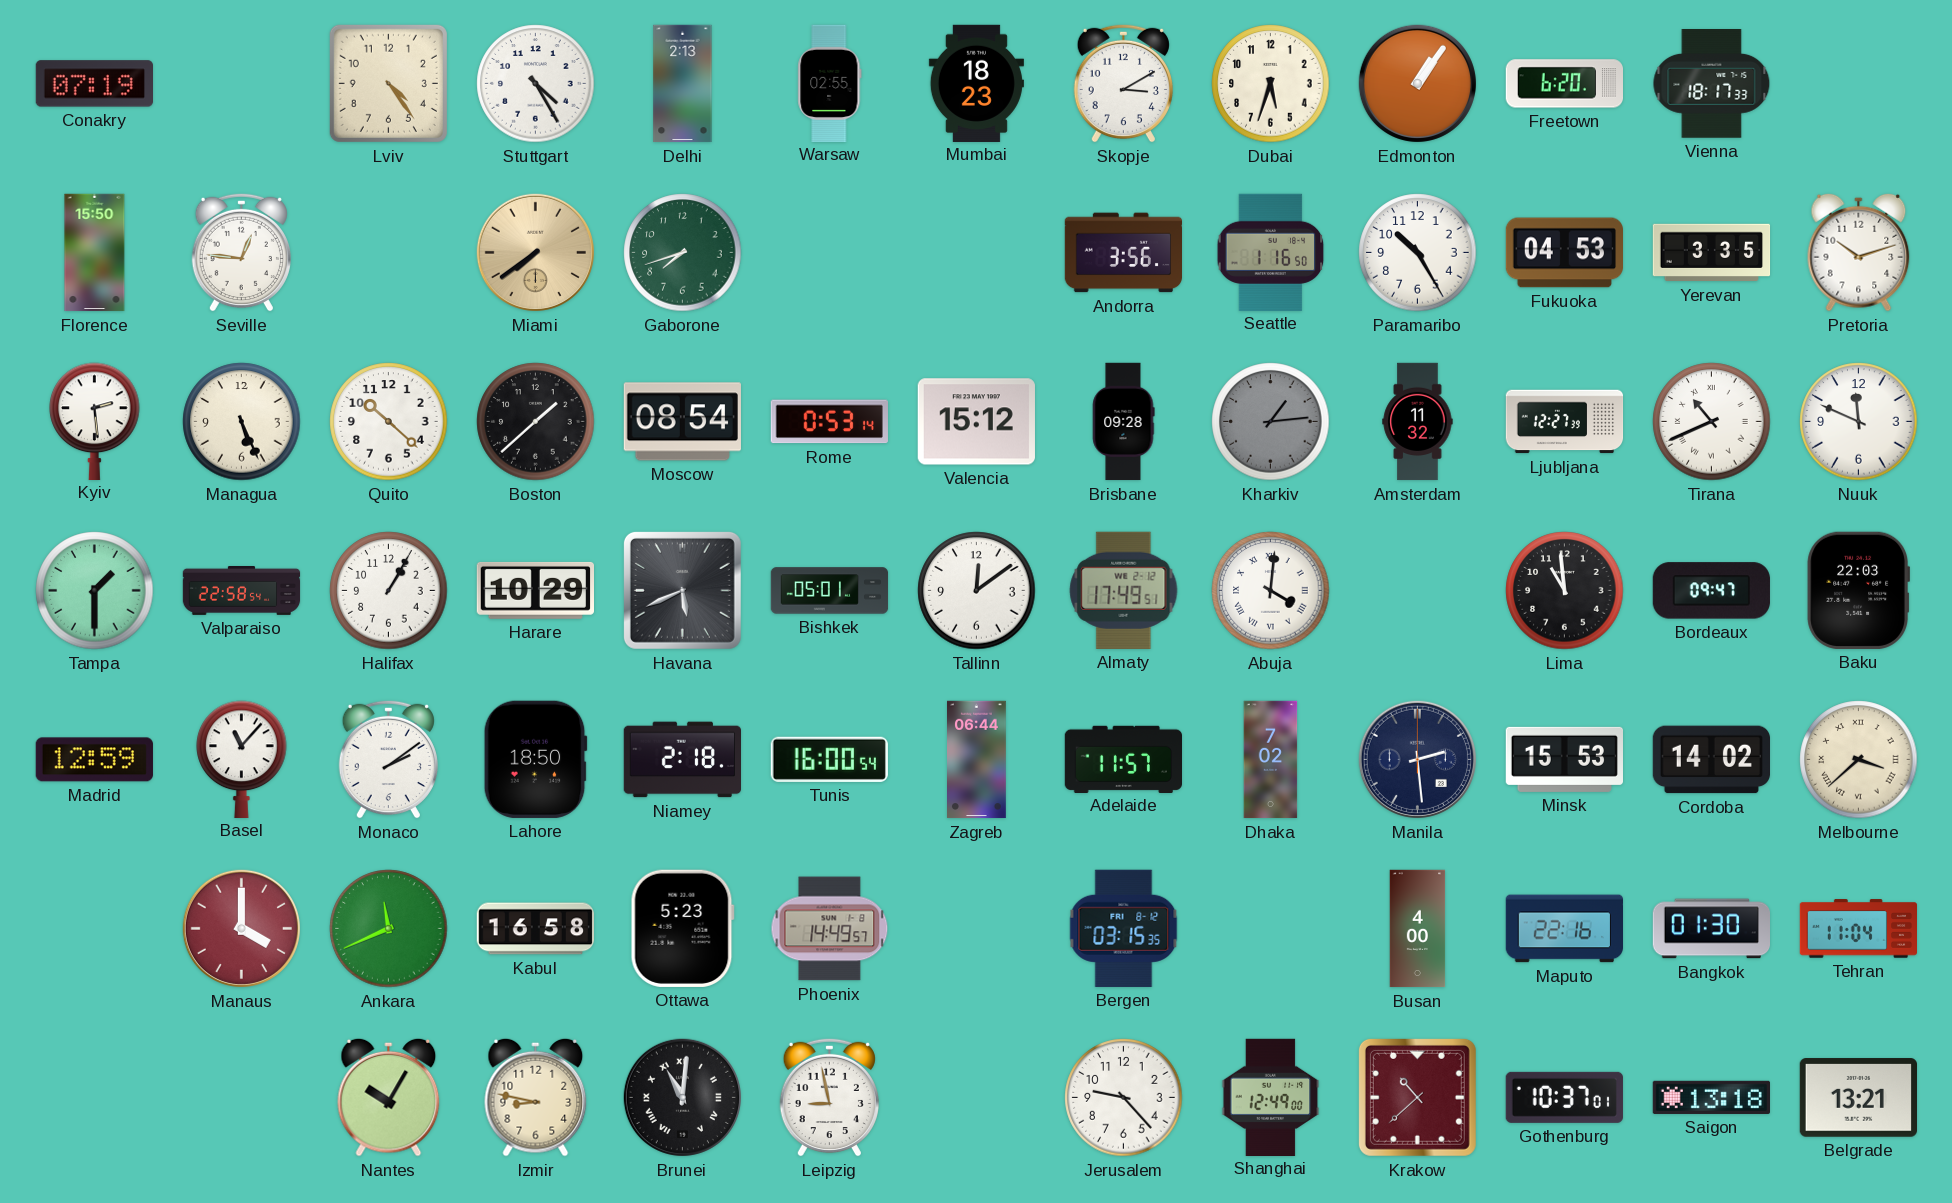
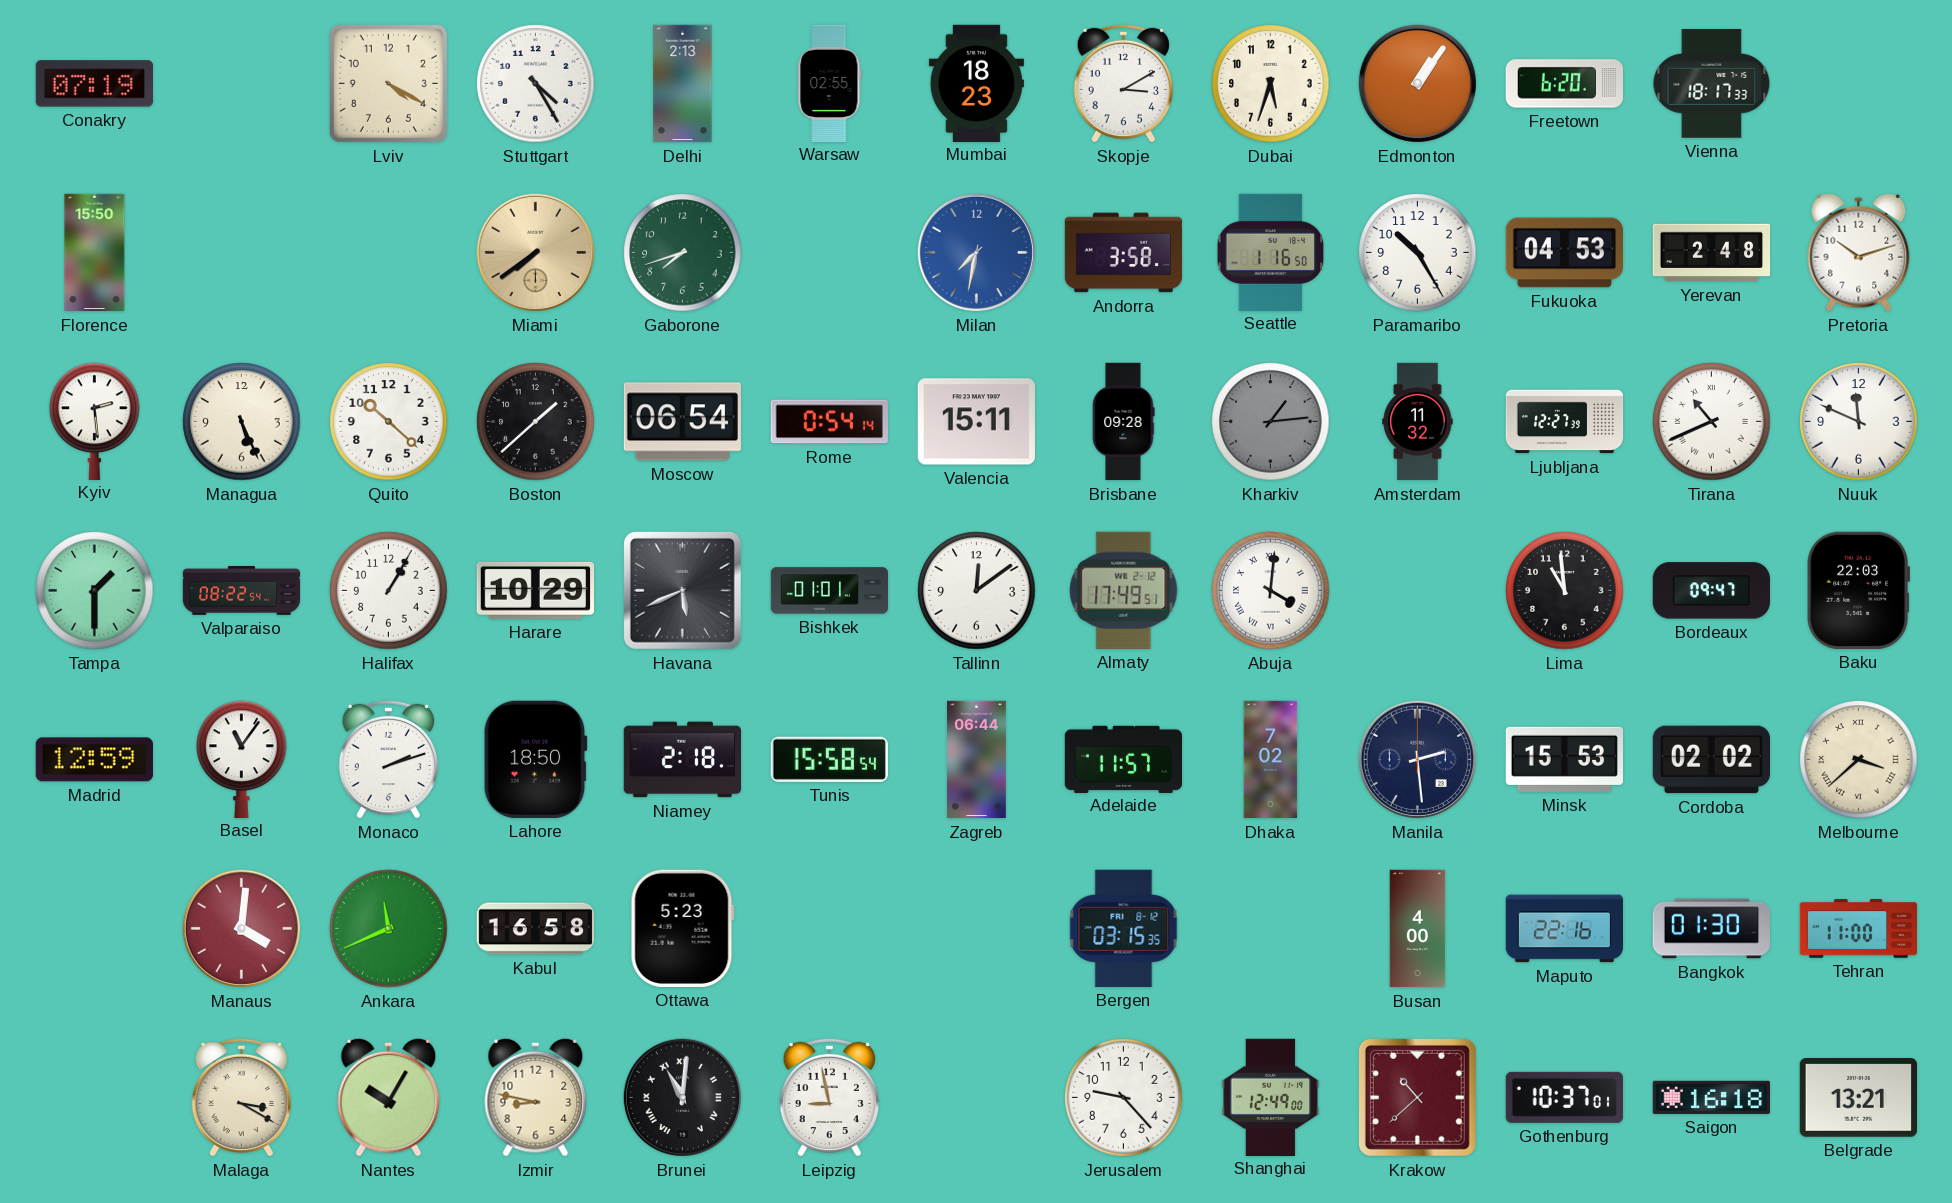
Lviv: 4:24 -> 4:20 (388, 83)
Seville: 12:46 -> none (241, 252)
Milan: none -> 7:32 (976, 252)
Andorra: 3:56 -> 3:58 (1124, 253)
Yerevan: 3:35 -> 2:48 (1712, 253)
Moscow: 08:54 -> 06:54 (682, 422)
Rome: 0:53 -> 0:54 (829, 422)
Valencia: 15:12 -> 15:11 (976, 422)
Valparaiso: 22:58 -> 08:22 (242, 591)
Bishkek: 05:01 -> 01:01 (830, 591)
Basel: 11:07 -> 11:06 (242, 759)
Monaco: 2:09 -> 2:12 (388, 759)
Tunis: 16:00 -> 15:58 (829, 759)
Cordoba: 14:02 -> 02:02 (1711, 760)
Manaus: 4:00 -> 4:01 (241, 928)
Phoenix: 14:49 -> none (830, 929)
Tehran: 11:04 -> 11:00 (1858, 929)
Malaga: none -> 3:20 (241, 1097)
Saigon: 13:18 -> 16:18 (1711, 1097)
